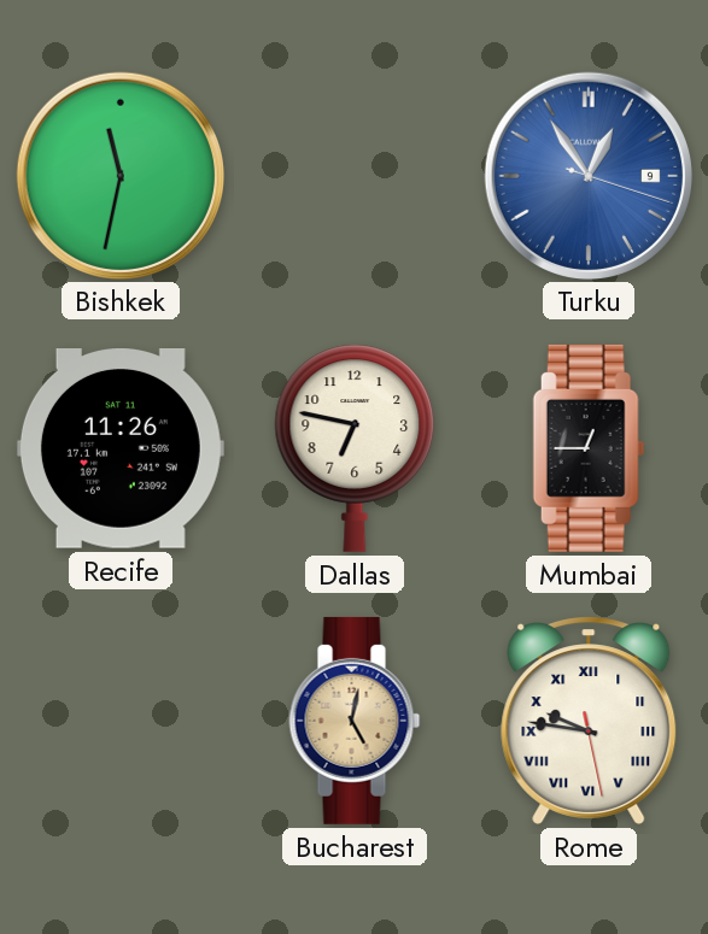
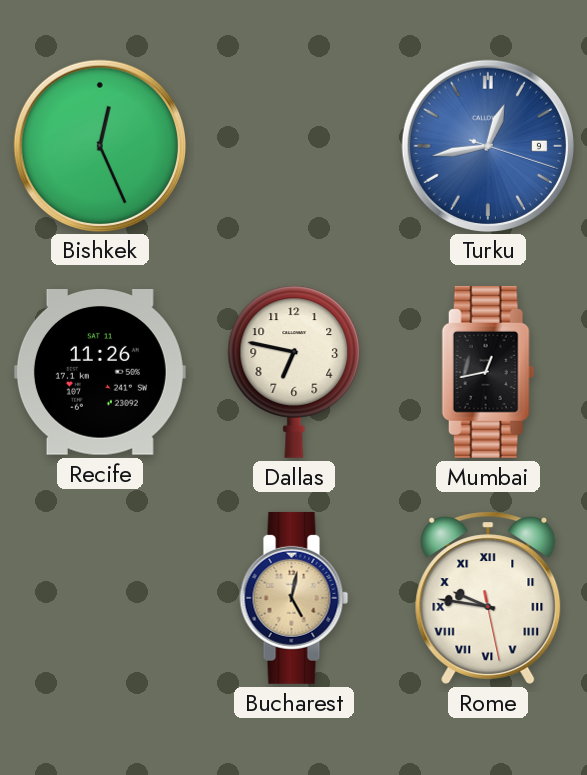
Bishkek: 11:32 -> 12:26 (99, 145)
Turku: 12:54 -> 12:43 (487, 145)
Mumbai: 12:45 -> 12:43 (488, 372)
